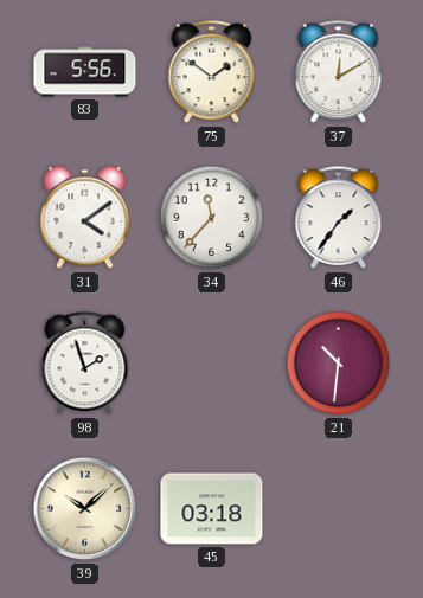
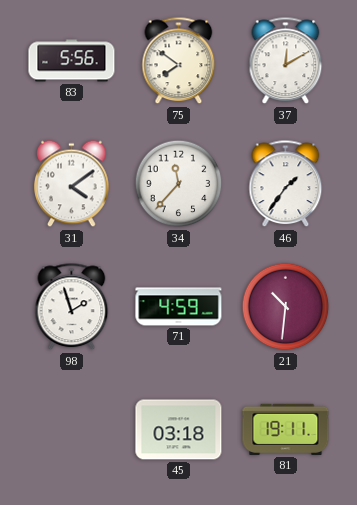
75: 1:51 -> 7:51 (179, 61)
71: none -> 4:59 (179, 307)
39: 10:08 -> none (85, 509)
81: none -> 19:11 (286, 429)
